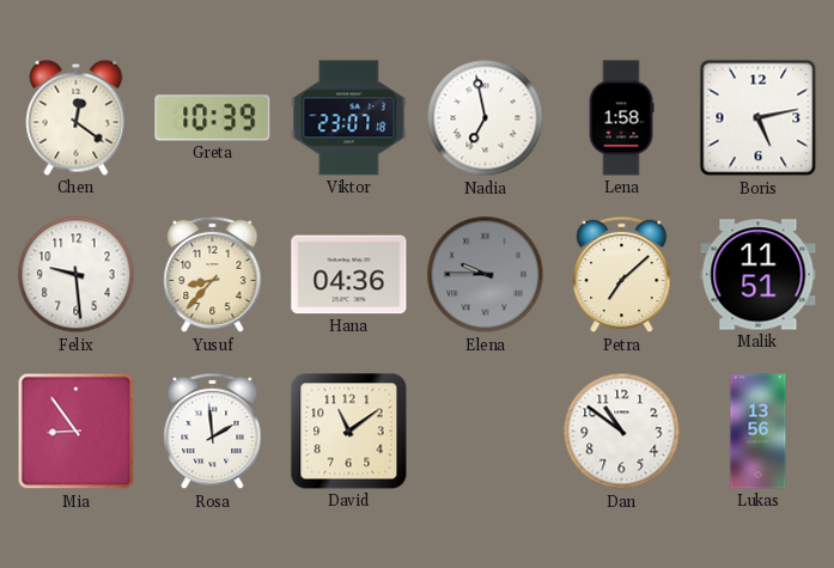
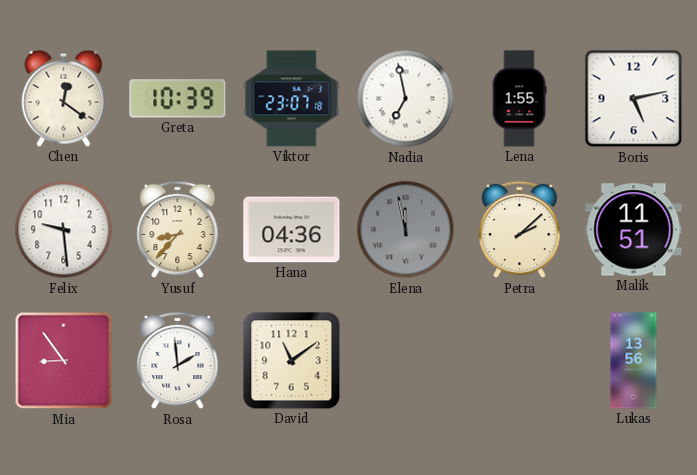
Lena: 1:58 -> 1:55 (519, 99)
Elena: 9:45 -> 11:58 (406, 230)
Petra: 7:08 -> 2:08 (520, 230)
Dan: 10:51 -> none (622, 432)
